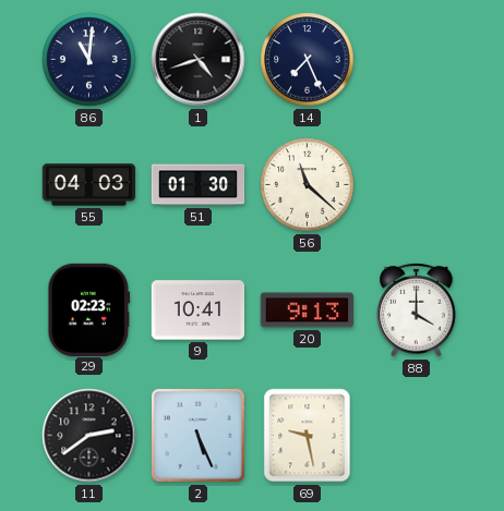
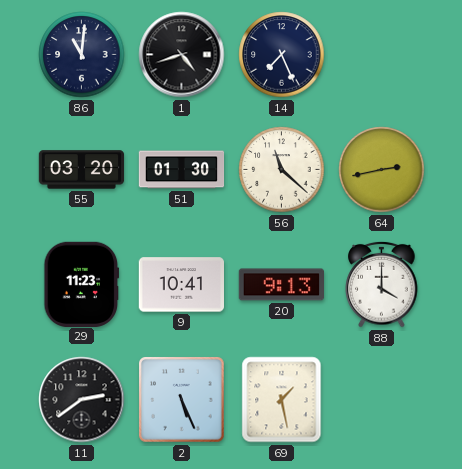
55: 04:03 -> 03:20 (82, 170)
64: none -> 2:43 (382, 170)
29: 02:23 -> 11:23 (82, 284)
69: 9:28 -> 1:28 (282, 400)
